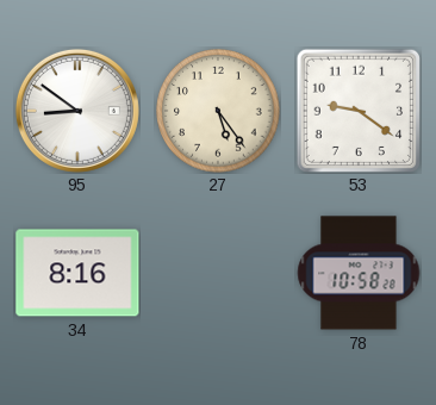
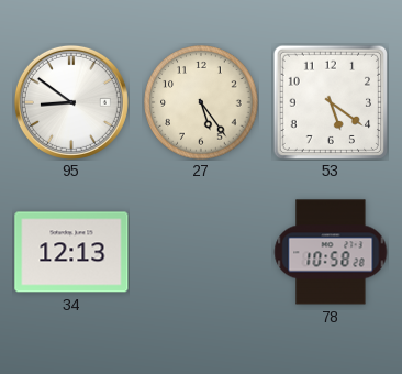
53: 9:21 -> 5:21 (330, 101)
34: 8:16 -> 12:13 (71, 252)
